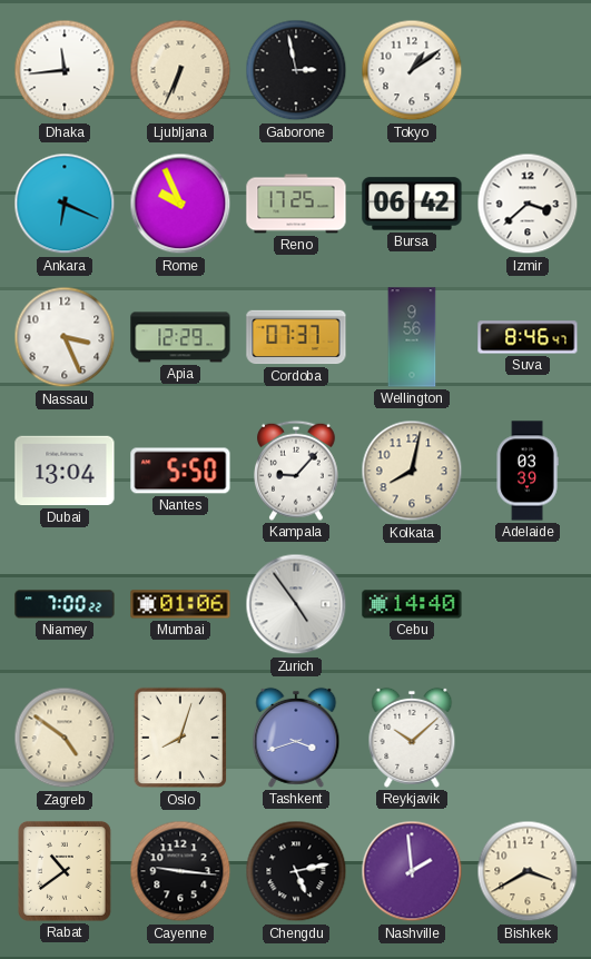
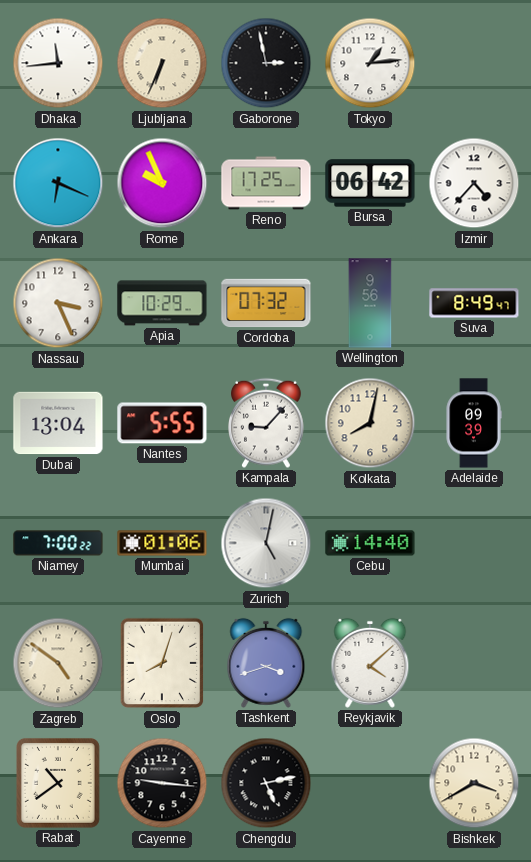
Tokyo: 1:09 -> 1:14 (370, 63)
Izmir: 3:38 -> 4:37 (474, 183)
Apia: 12:29 -> 10:29 (162, 303)
Cordoba: 07:37 -> 07:32 (266, 303)
Suva: 8:46 -> 8:49 (474, 303)
Nantes: 5:50 -> 5:55 (162, 423)
Adelaide: 03:39 -> 09:39 (474, 423)
Zurich: 4:54 -> 5:02 (266, 543)
Reykjavik: 10:08 -> 4:08 (370, 663)
Nashville: 1:59 -> none (412, 871)
